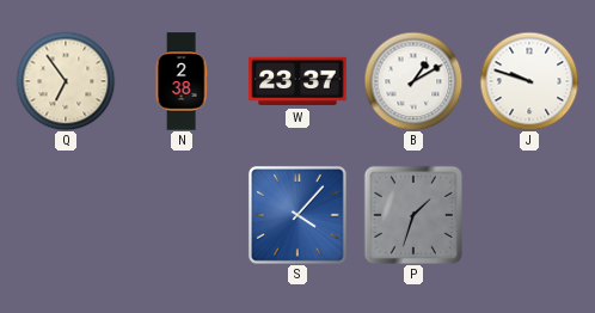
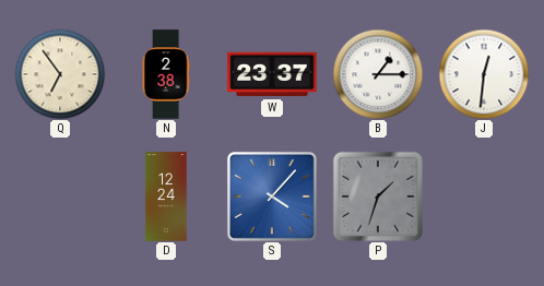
B: 1:10 -> 1:15 (378, 74)
J: 9:48 -> 12:31 (484, 74)
D: none -> 12:24 (166, 196)
